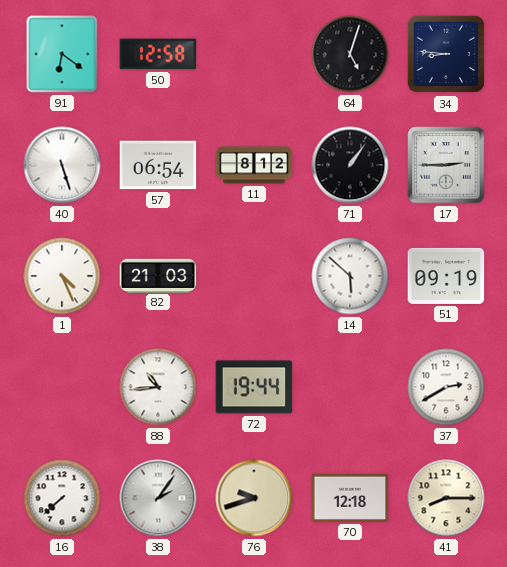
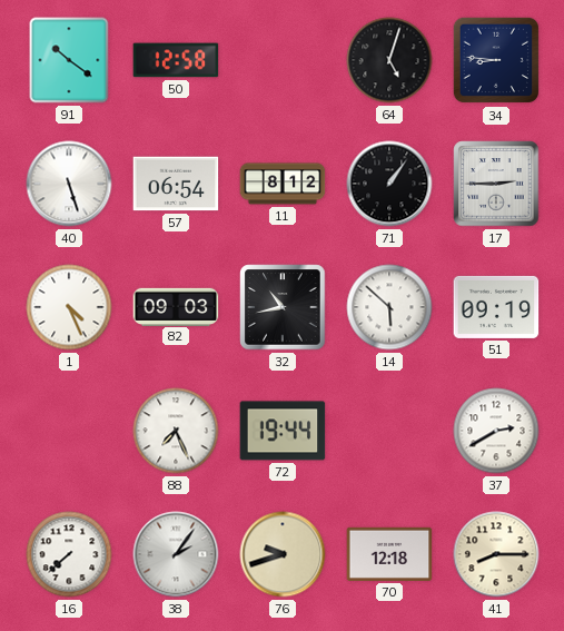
91: 6:21 -> 10:21 (69, 60)
82: 21:03 -> 09:03 (176, 306)
32: none -> 10:43 (283, 307)
88: 10:44 -> 7:26 (176, 431)
